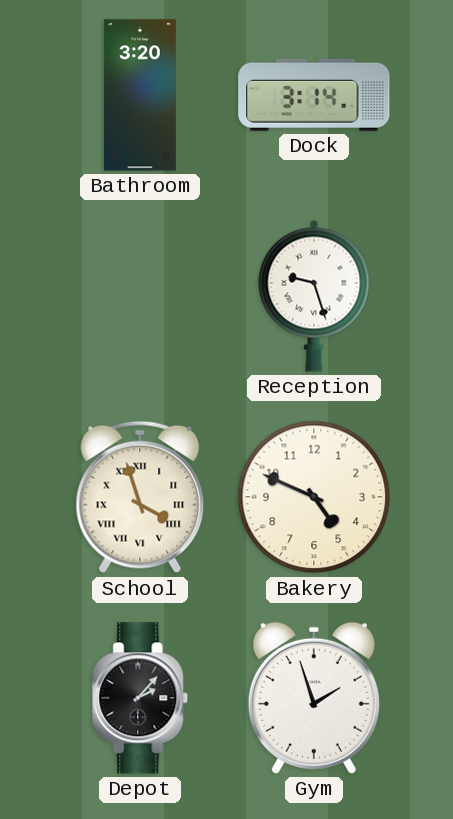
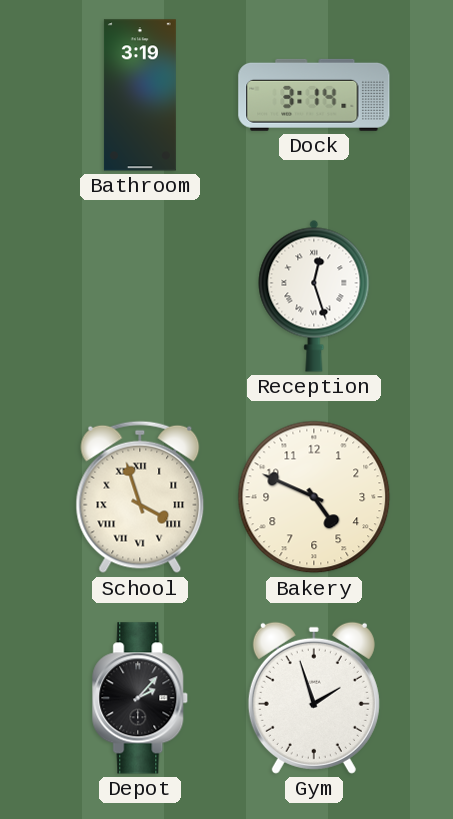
Bathroom: 3:20 -> 3:19 (140, 95)
Reception: 9:27 -> 12:27 (314, 296)
